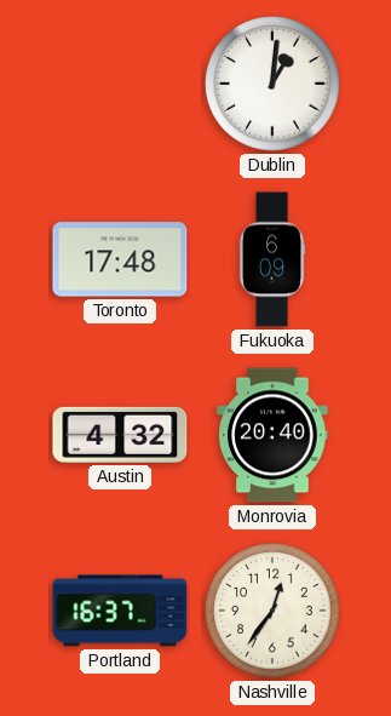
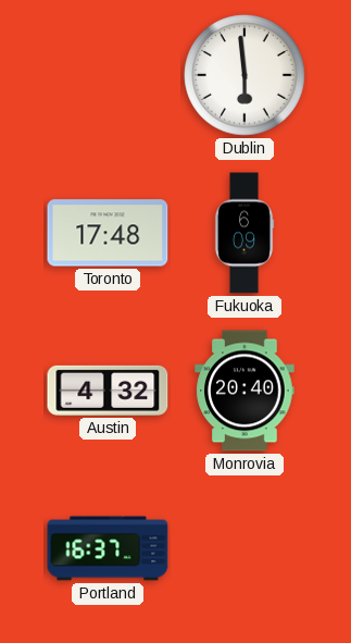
Dublin: 1:01 -> 5:59 (245, 75)
Nashville: 12:36 -> none (272, 611)
